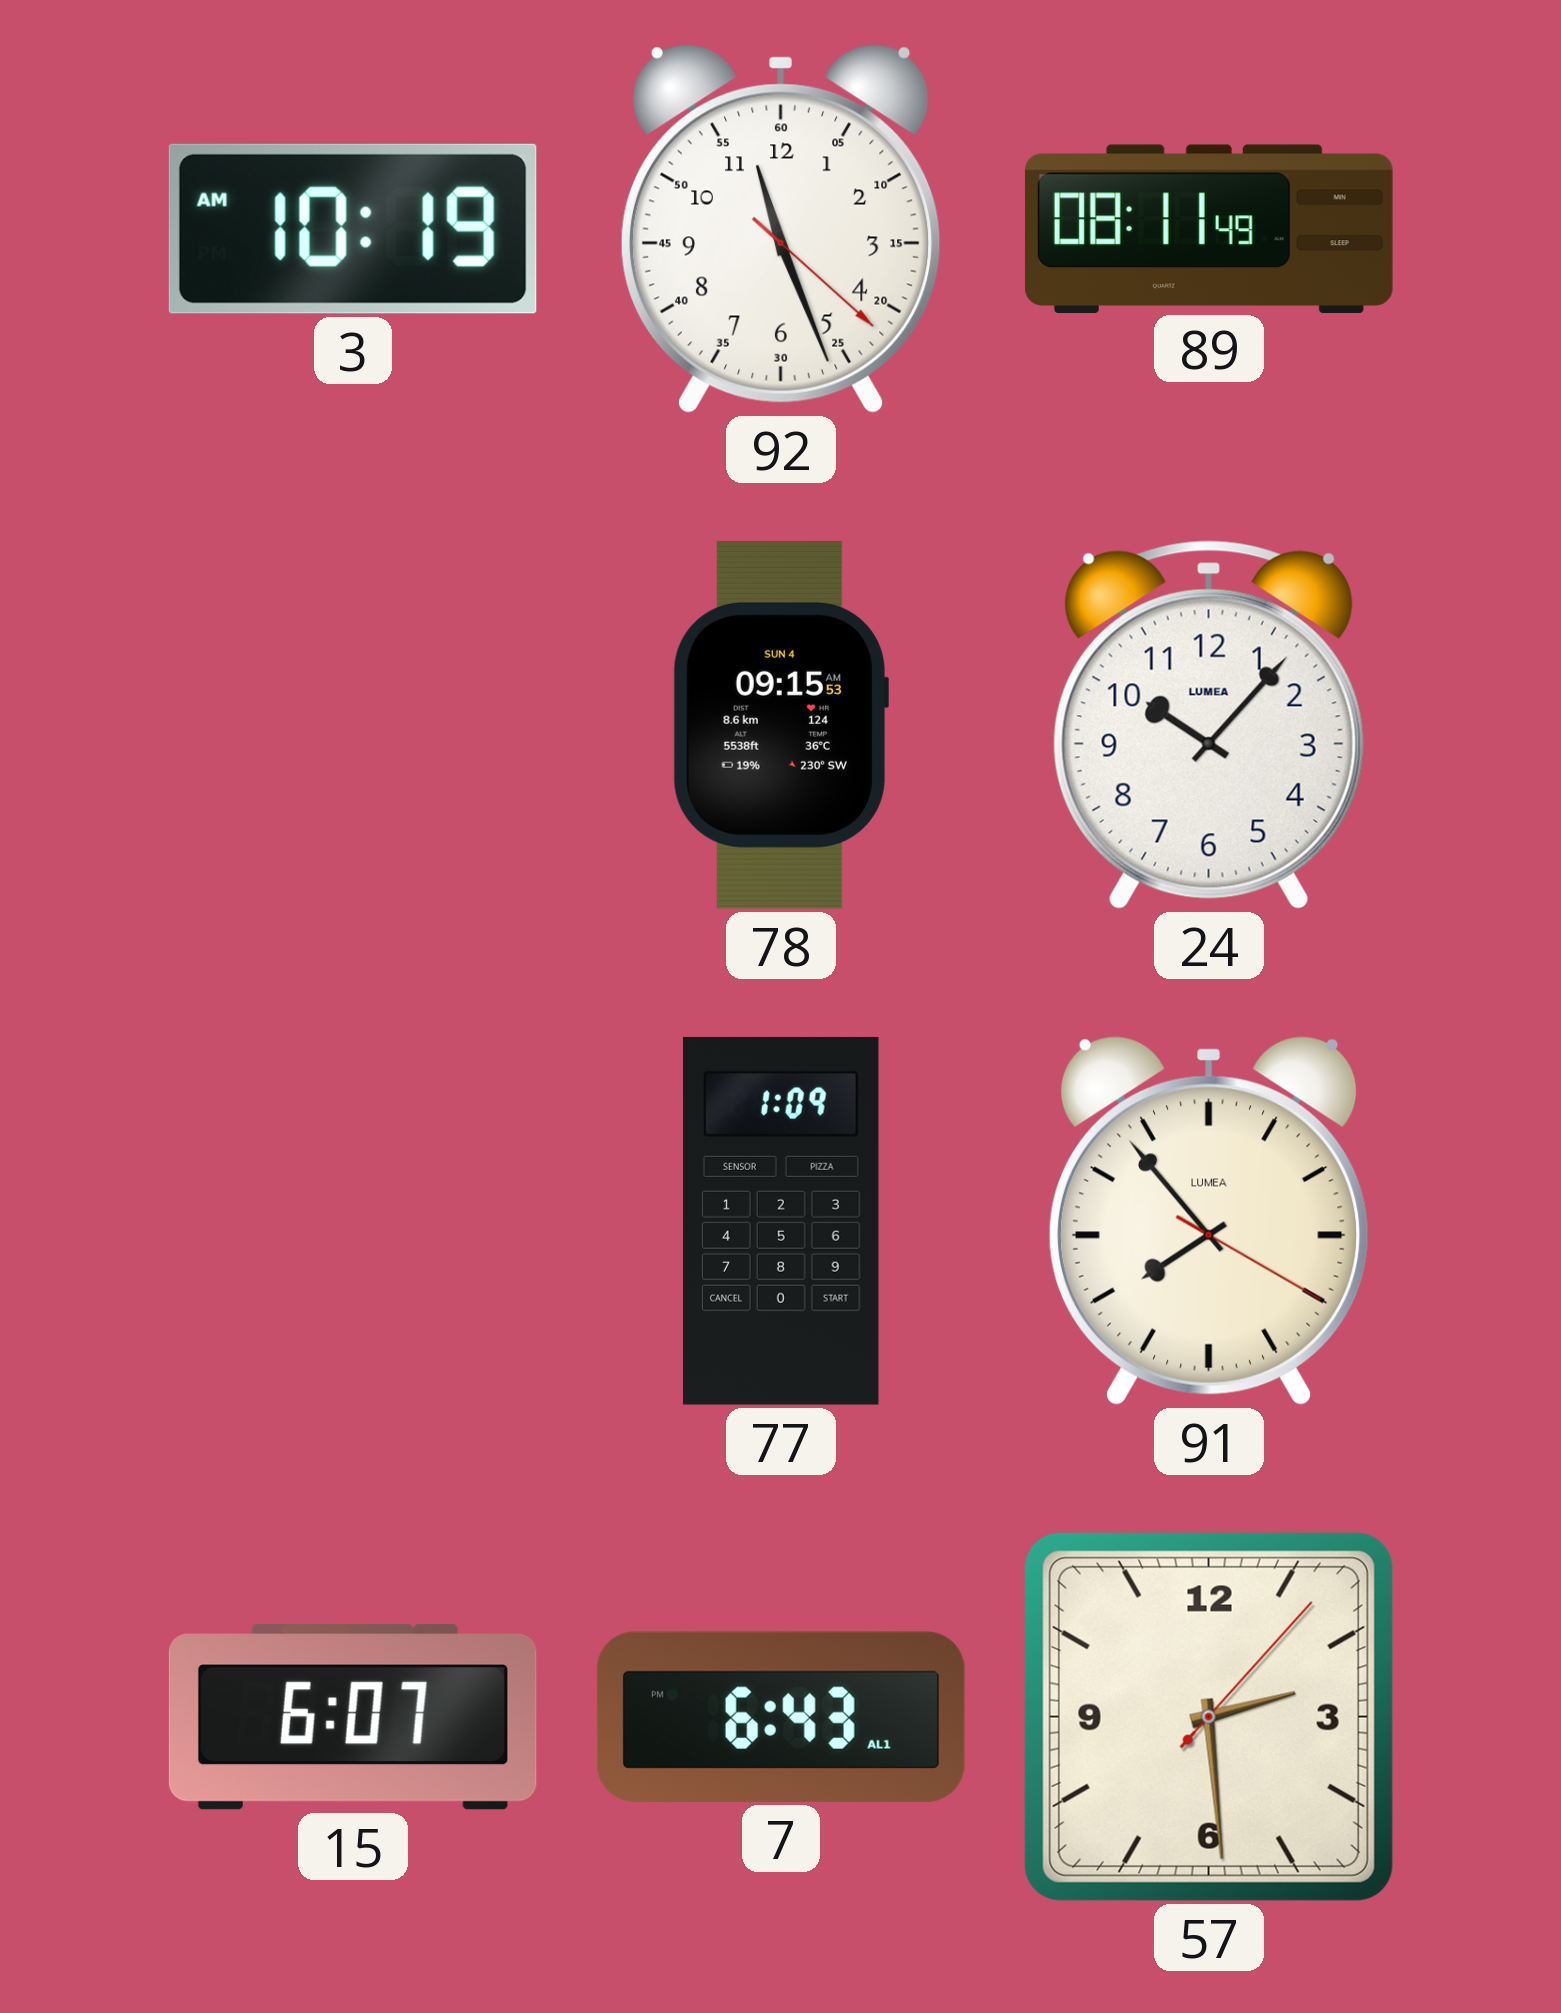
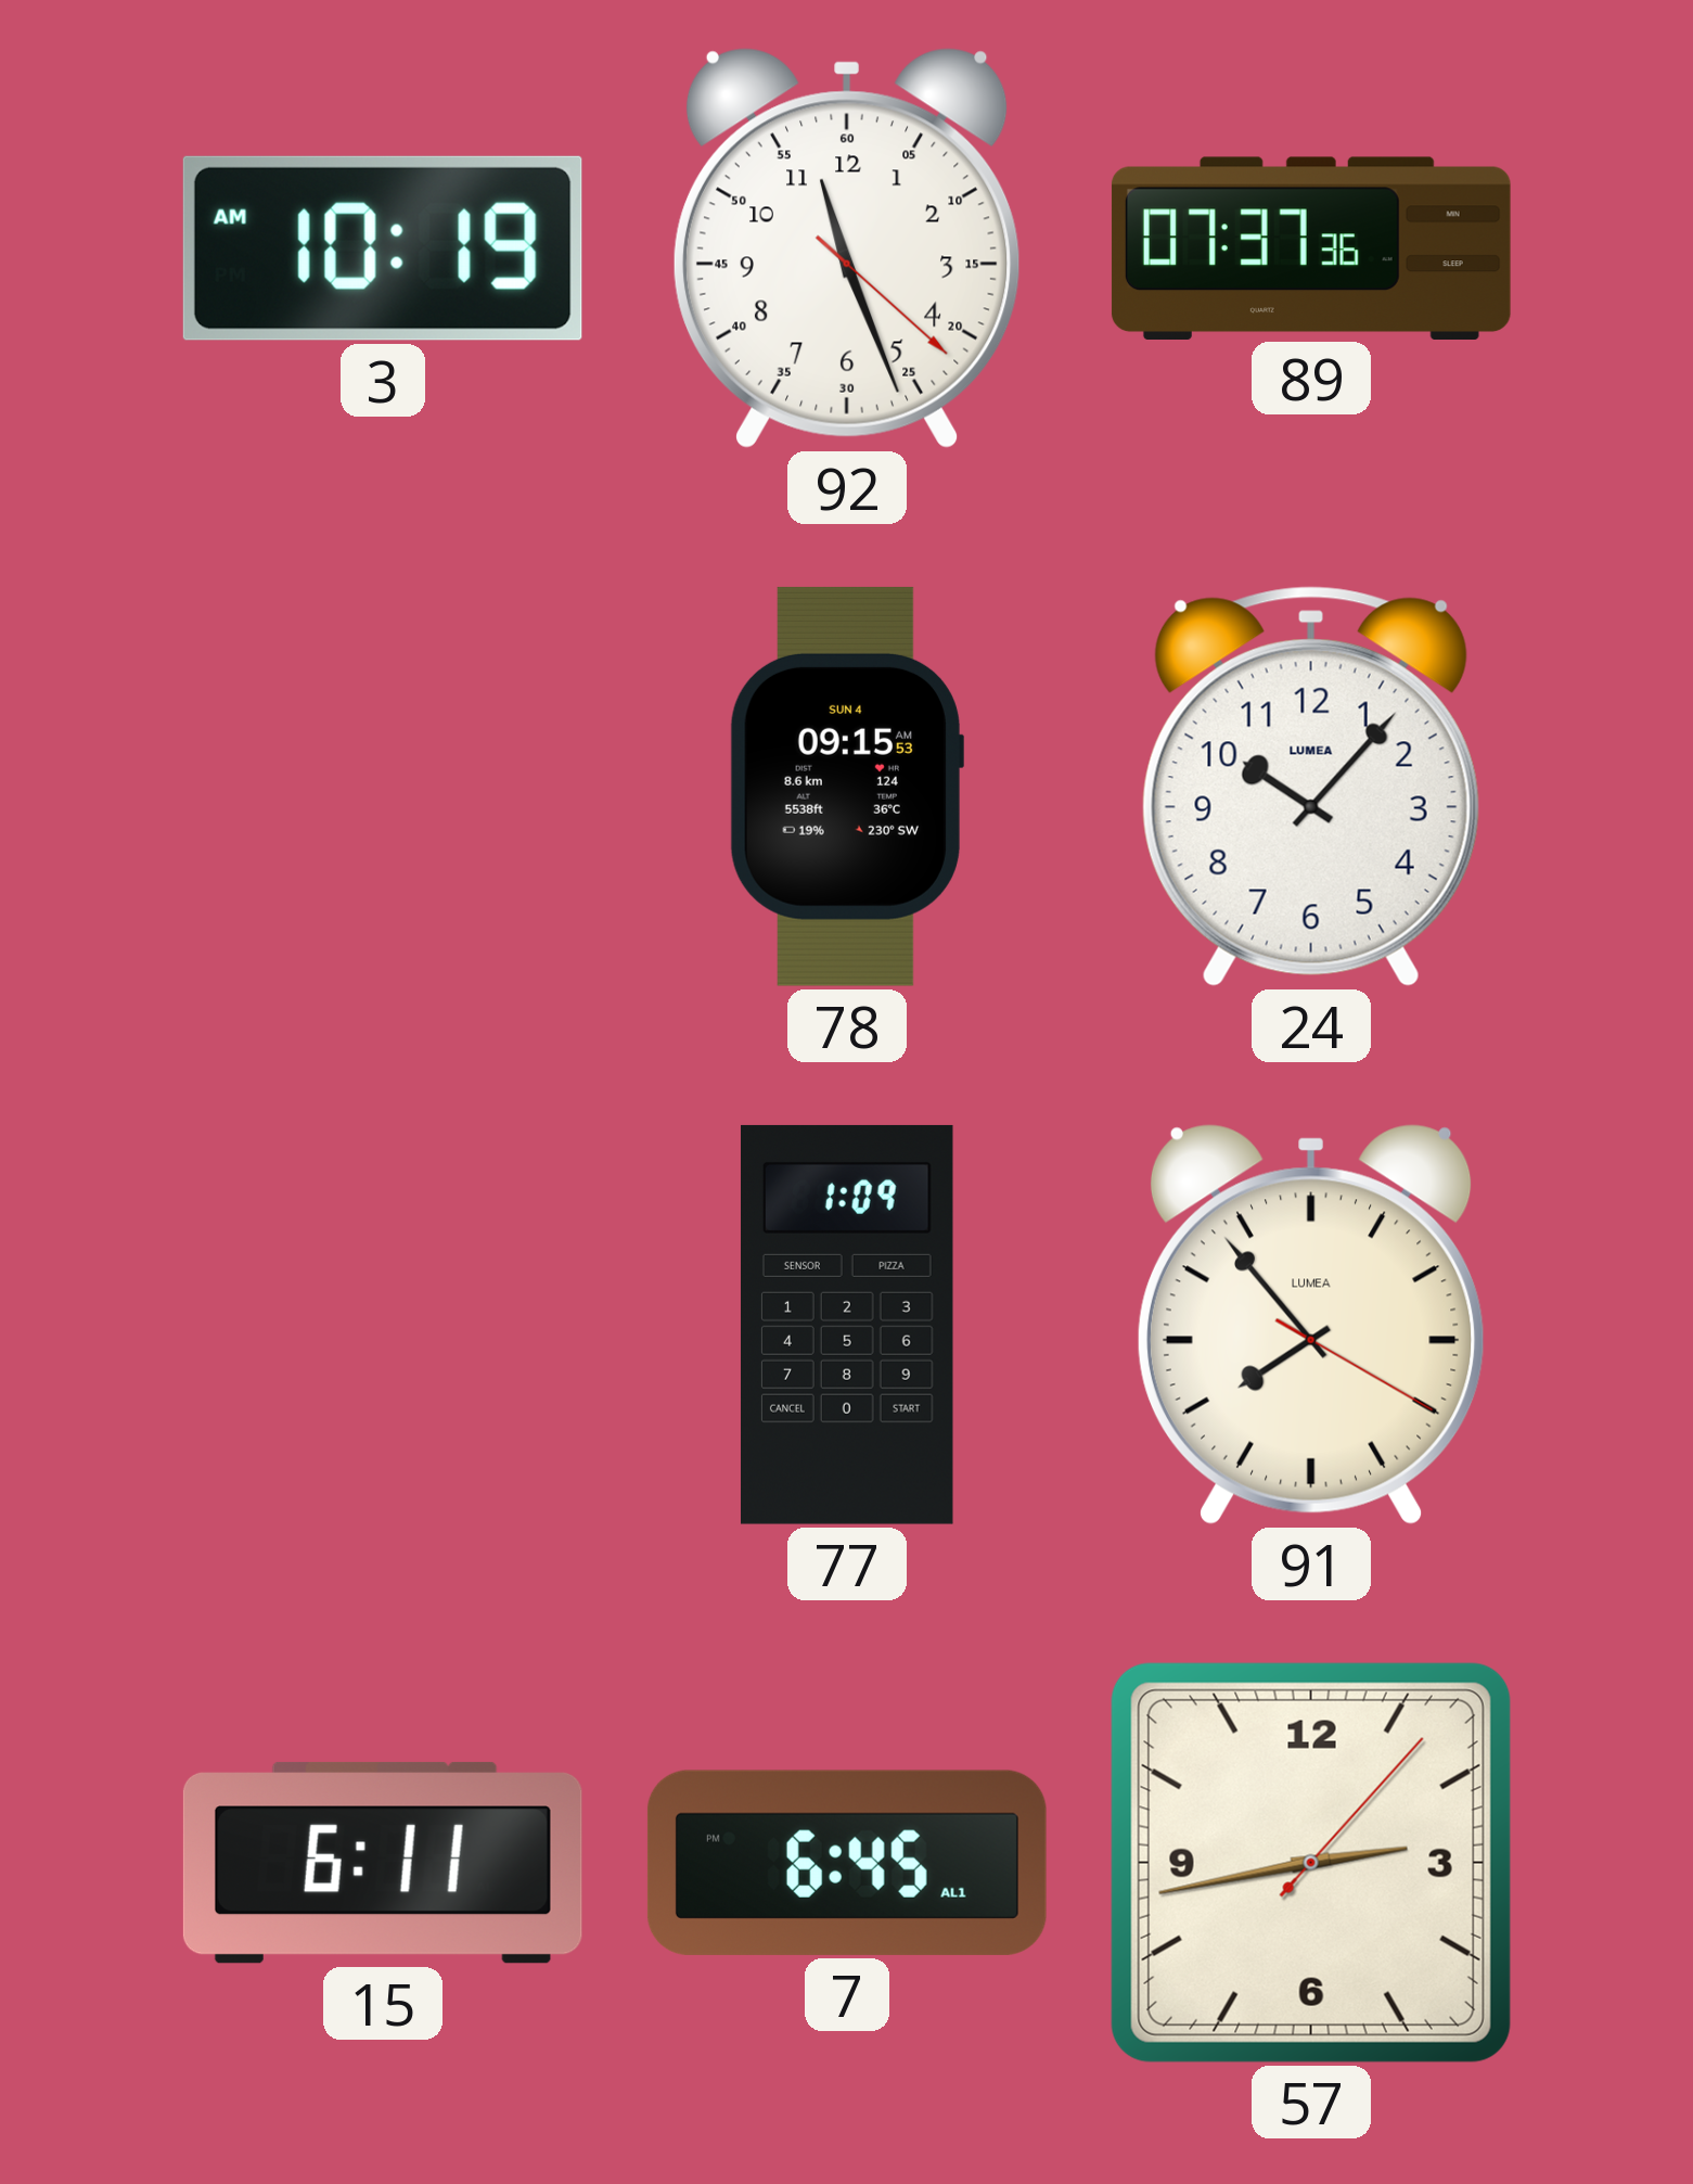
89: 08:11 -> 07:37 (1311, 247)
15: 6:07 -> 6:11 (383, 1863)
7: 6:43 -> 6:45 (847, 1863)
57: 2:29 -> 2:43 (1311, 1863)
